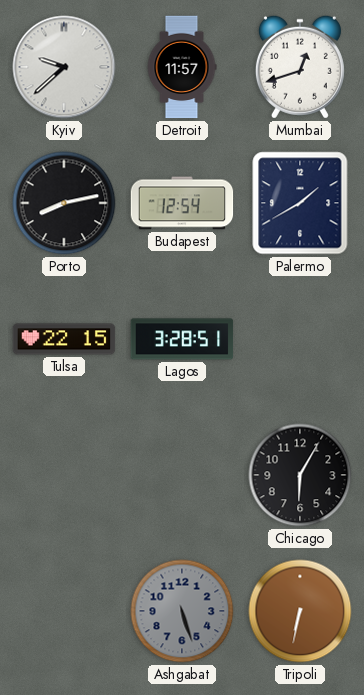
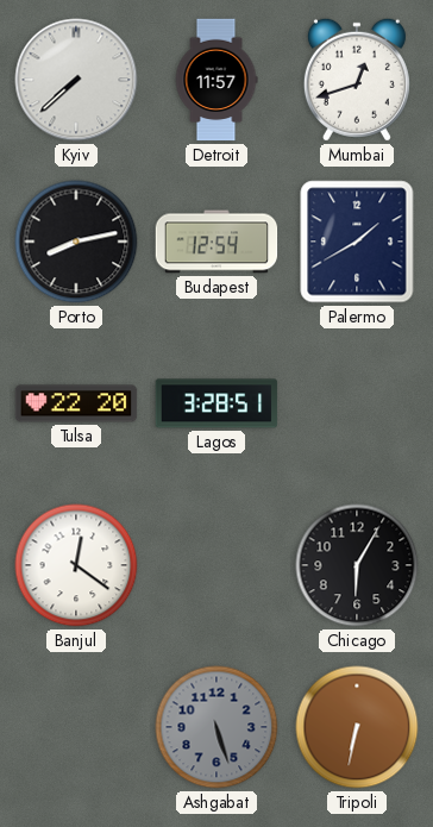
Kyiv: 9:38 -> 7:38 (76, 80)
Tulsa: 22:15 -> 22:20 (76, 403)
Banjul: none -> 12:21 (76, 565)
